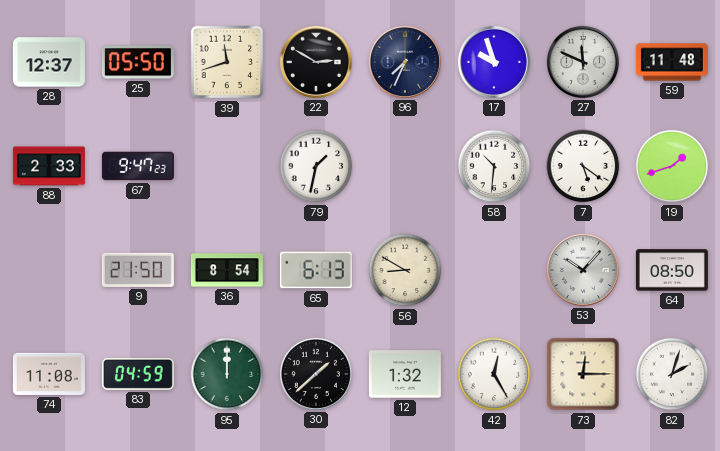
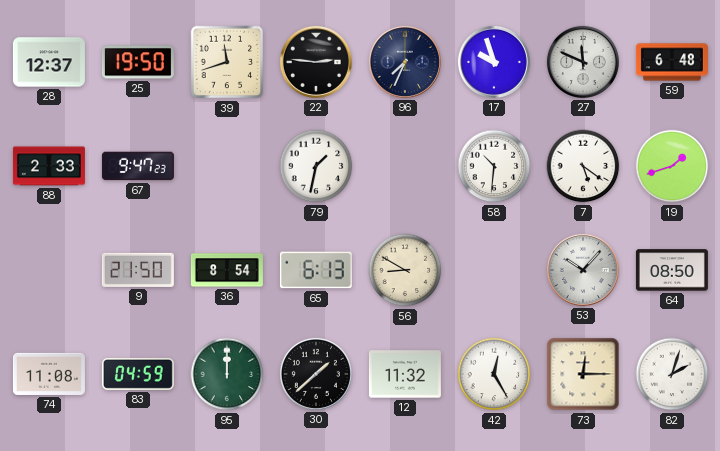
25: 05:50 -> 19:50 (138, 62)
22: 2:50 -> 2:46 (316, 62)
59: 11:48 -> 6:48 (672, 62)
12: 1:32 -> 11:32 (405, 374)
